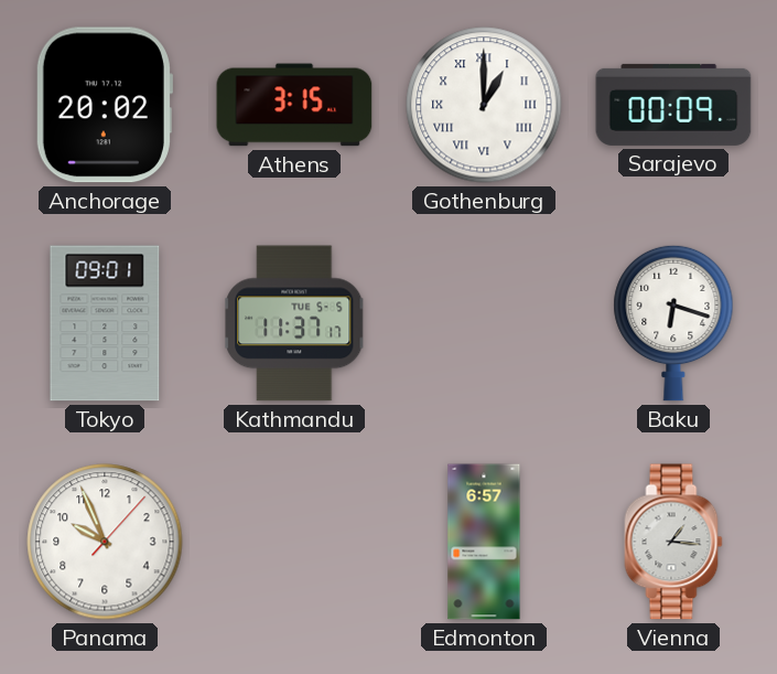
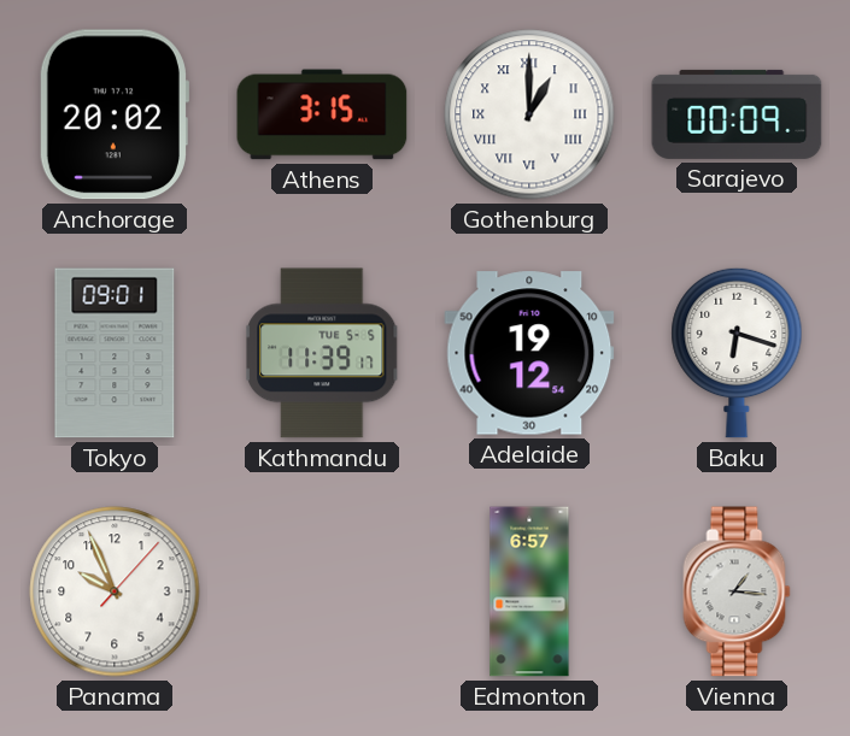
Kathmandu: 11:37 -> 11:39 (322, 353)
Adelaide: none -> 19:12 (529, 353)
